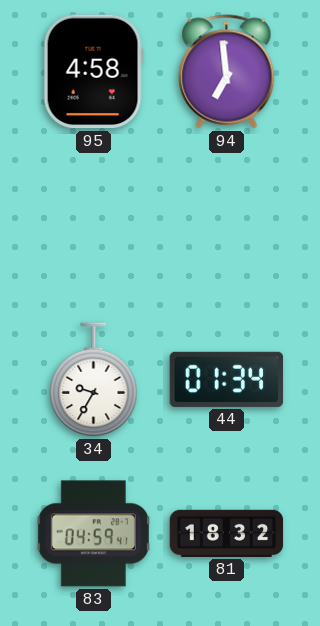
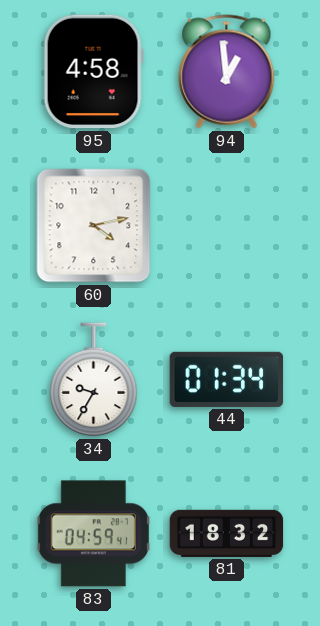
94: 6:59 -> 12:59 (227, 72)
60: none -> 4:13 (94, 226)
